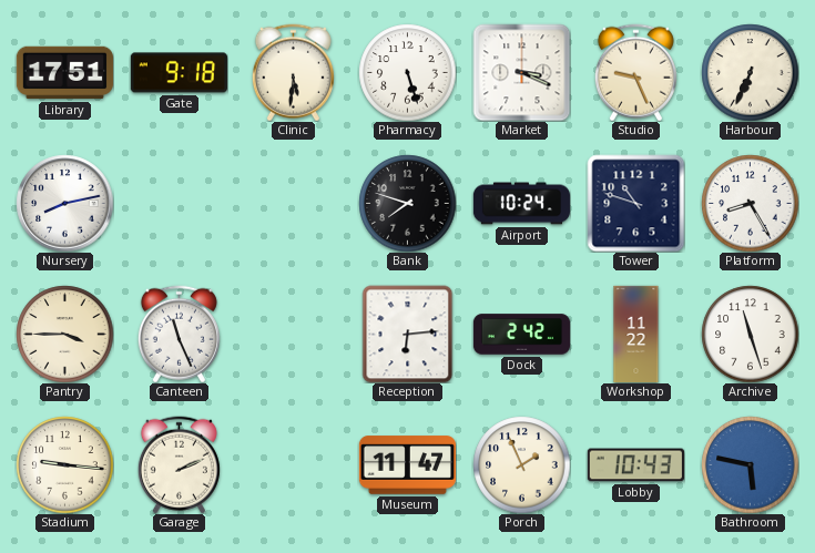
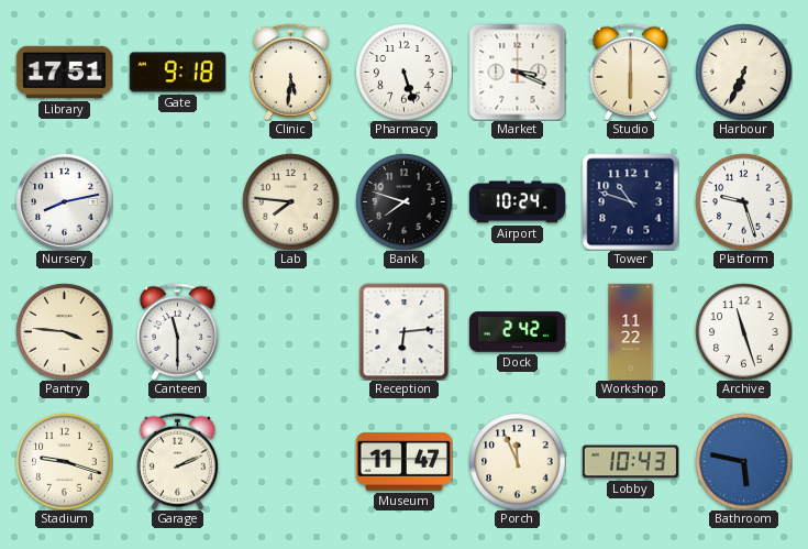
Studio: 9:26 -> 6:00 (630, 72)
Lab: none -> 7:46 (290, 201)
Platform: 8:25 -> 9:27 (743, 201)
Pantry: 3:45 -> 3:46 (64, 331)
Canteen: 11:26 -> 11:30 (177, 331)
Stadium: 9:16 -> 9:18 (64, 461)
Porch: 1:56 -> 11:56 (517, 461)
